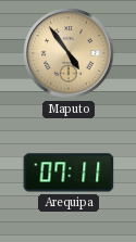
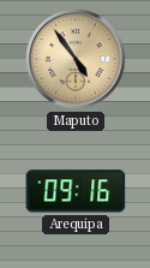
Arequipa: 07:11 -> 09:16 (76, 191)
